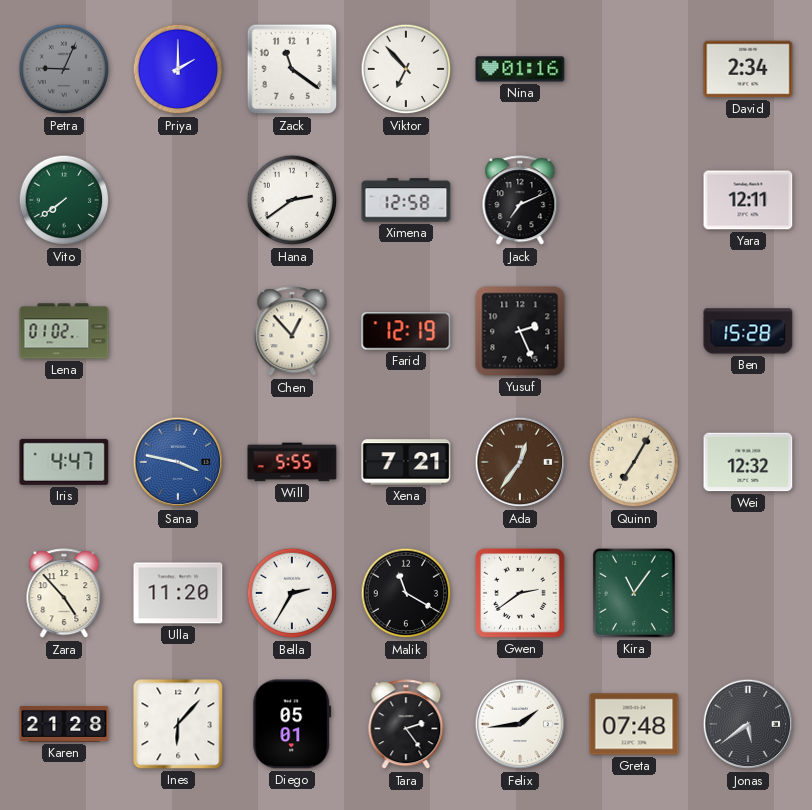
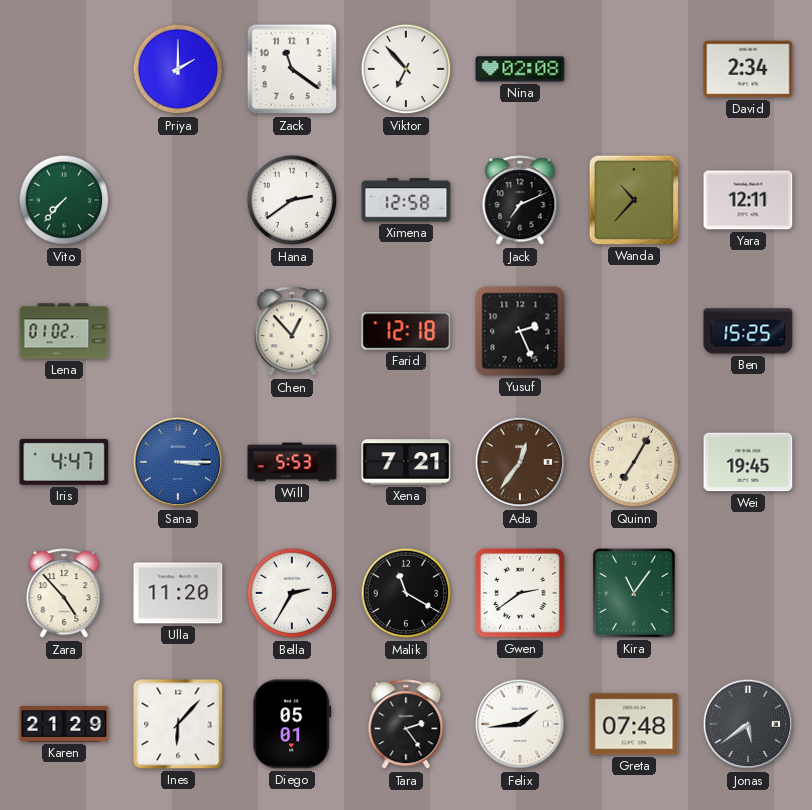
Petra: 9:04 -> none (64, 69)
Nina: 01:16 -> 02:08 (520, 69)
Vito: 7:39 -> 7:37 (64, 200)
Wanda: none -> 10:37 (634, 200)
Farid: 12:19 -> 12:18 (406, 331)
Ben: 15:28 -> 15:25 (748, 331)
Sana: 3:47 -> 3:15 (178, 462)
Will: 5:55 -> 5:53 (292, 462)
Wei: 12:32 -> 19:45 (748, 462)
Karen: 21:28 -> 21:29 (64, 724)
